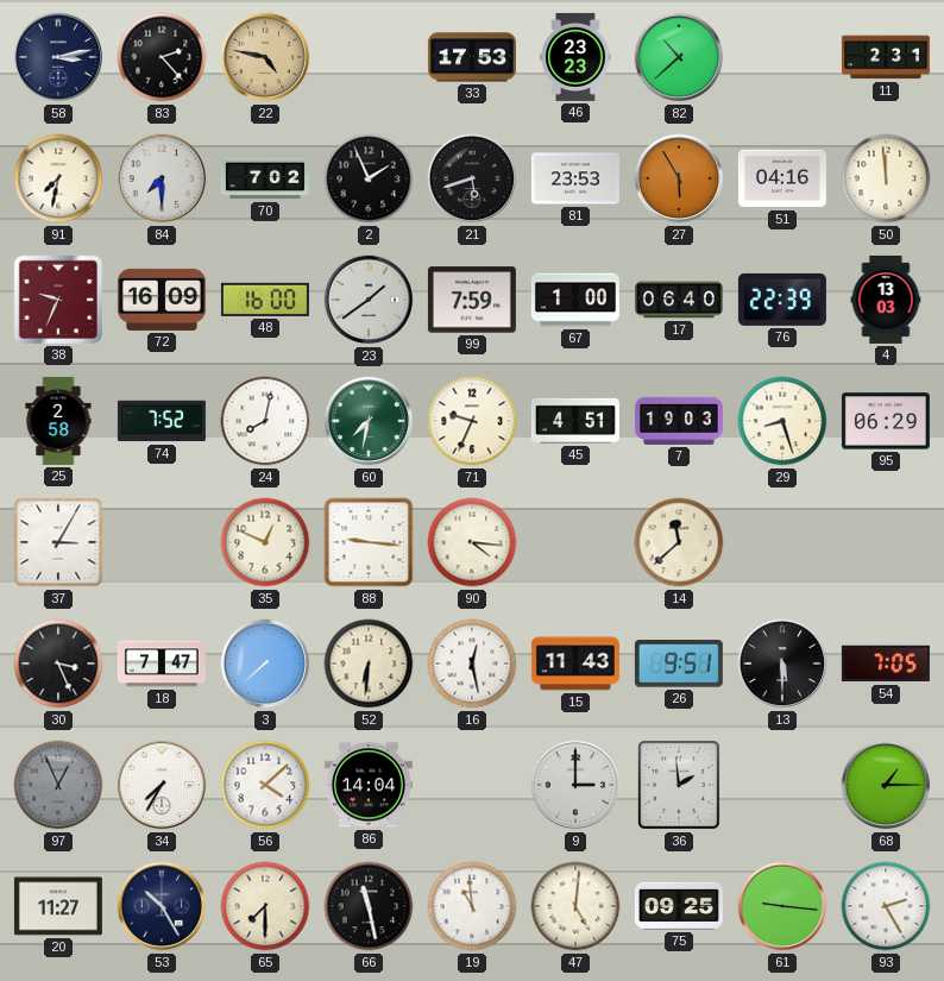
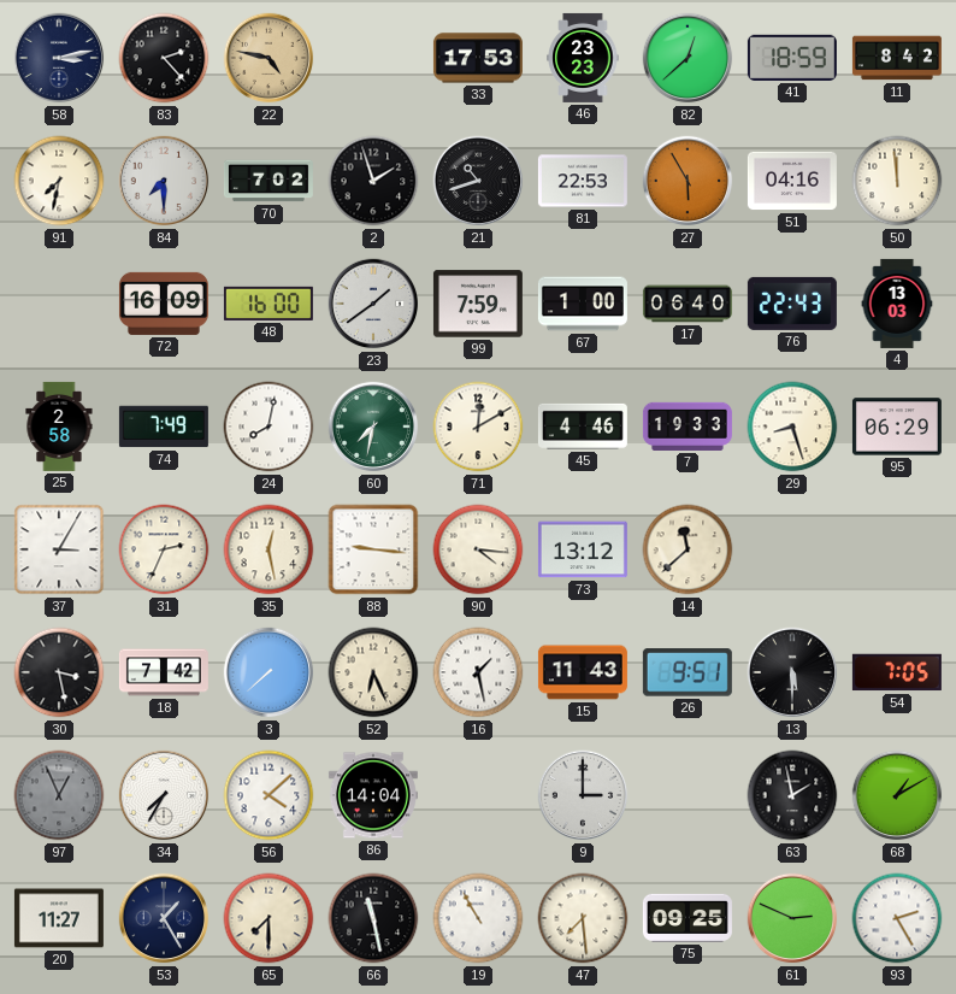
82: 10:38 -> 12:38 (688, 58)
41: none -> 18:59 (792, 58)
11: 2:31 -> 8:42 (897, 58)
2: 1:56 -> 1:57 (373, 181)
21: 5:42 -> 10:42 (478, 181)
81: 23:53 -> 22:53 (583, 181)
38: 9:34 -> none (58, 300)
76: 22:39 -> 22:43 (792, 304)
74: 7:52 -> 7:49 (164, 427)
71: 9:34 -> 12:10 (478, 427)
45: 4:51 -> 4:46 (583, 427)
7: 19:03 -> 19:33 (688, 427)
31: none -> 2:34 (164, 549)
35: 12:49 -> 12:28 (268, 549)
73: none -> 13:12 (583, 549)
30: 3:26 -> 3:28 (59, 672)
18: 7:47 -> 7:42 (164, 672)
52: 6:31 -> 6:26 (373, 672)
16: 12:28 -> 1:28 (478, 672)
36: 1:59 -> none (680, 785)
63: none -> 1:58 (792, 795)
68: 1:15 -> 1:10 (897, 795)
53: 10:25 -> 1:25 (164, 918)
19: 10:59 -> 10:55 (478, 918)
47: 5:01 -> 7:29 (583, 918)
61: 9:16 -> 2:49 (792, 918)
